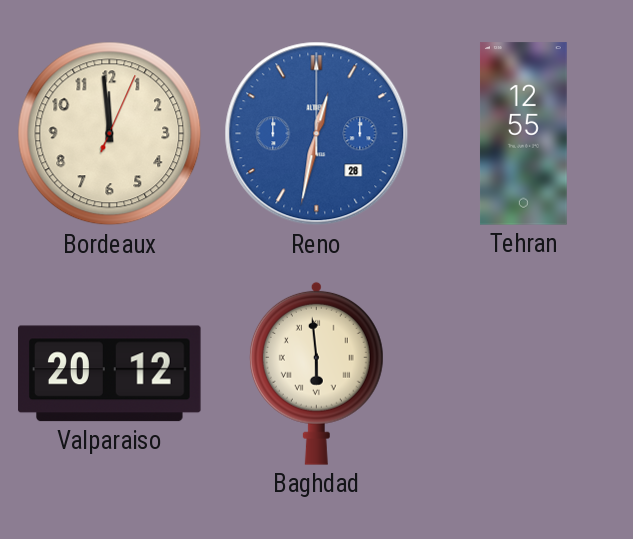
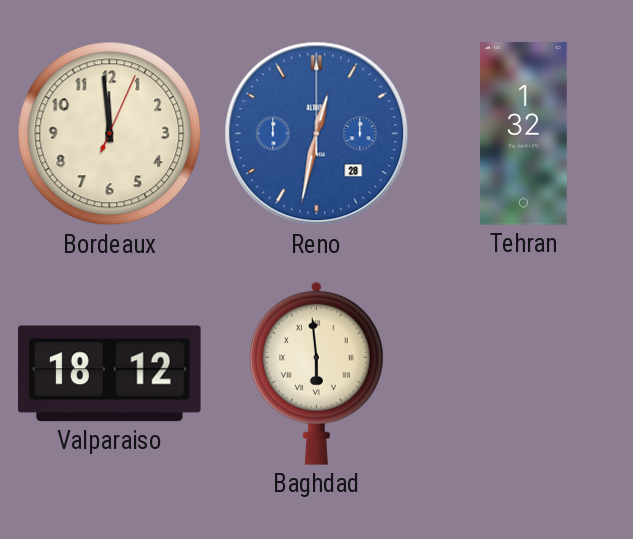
Tehran: 12:55 -> 1:32 (523, 134)
Valparaiso: 20:12 -> 18:12 (110, 374)
